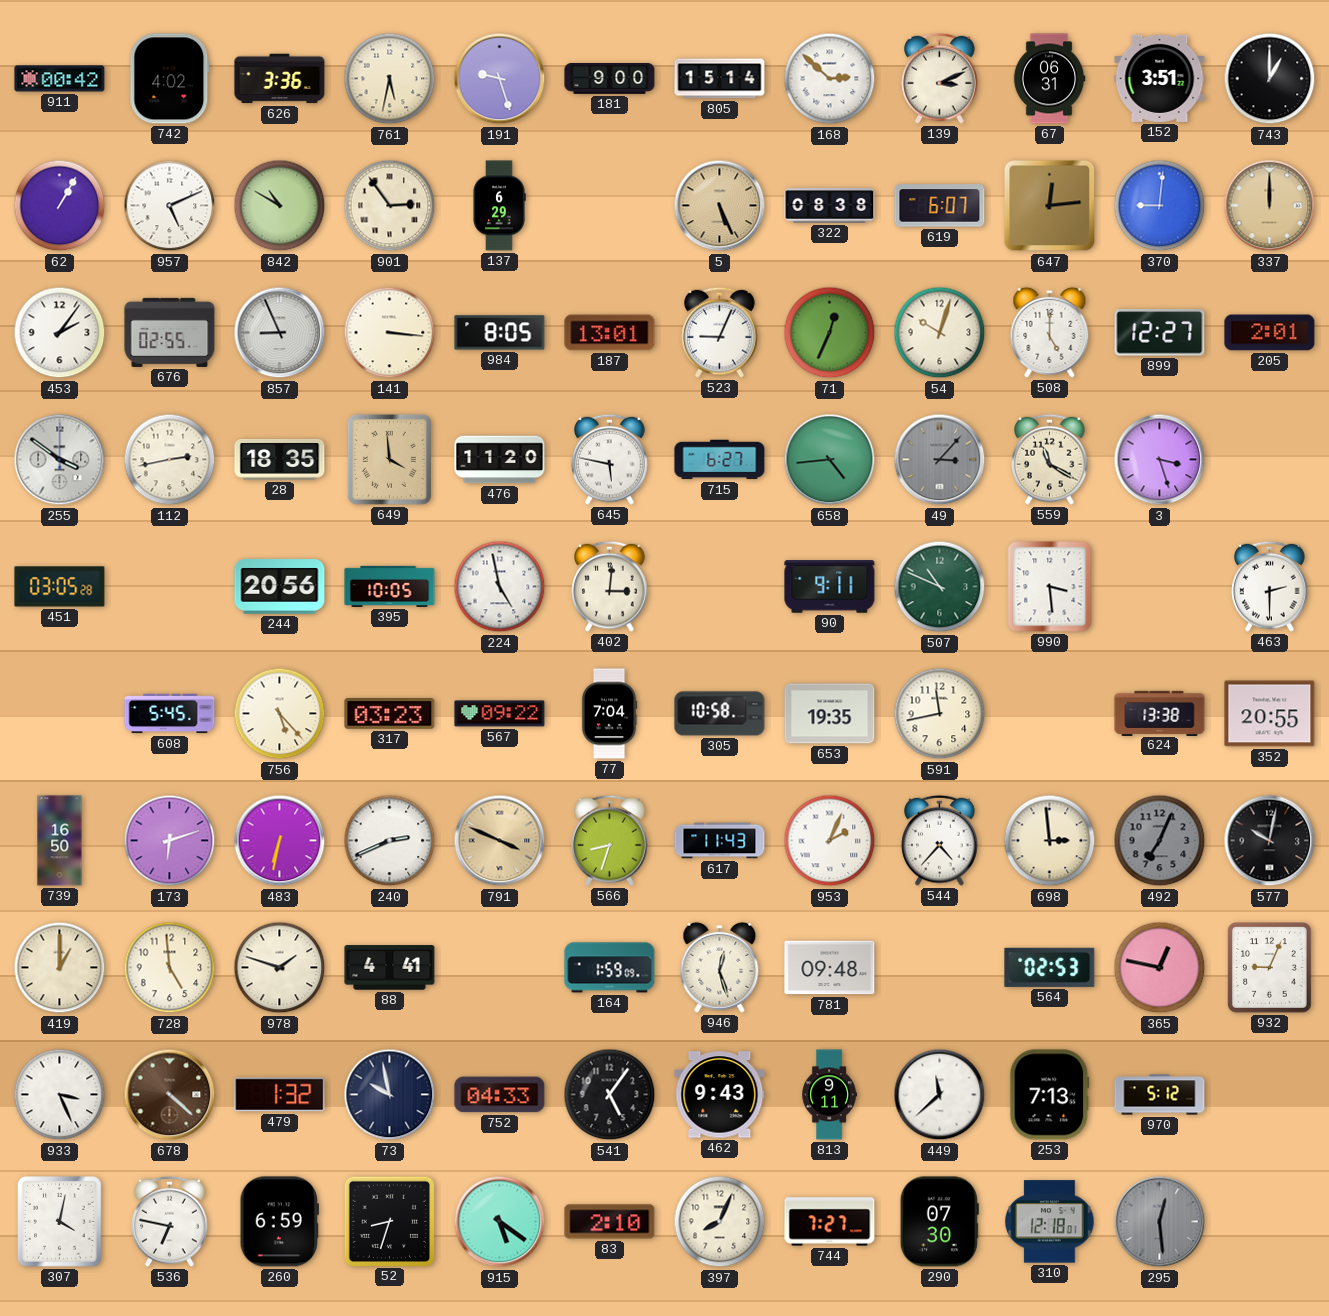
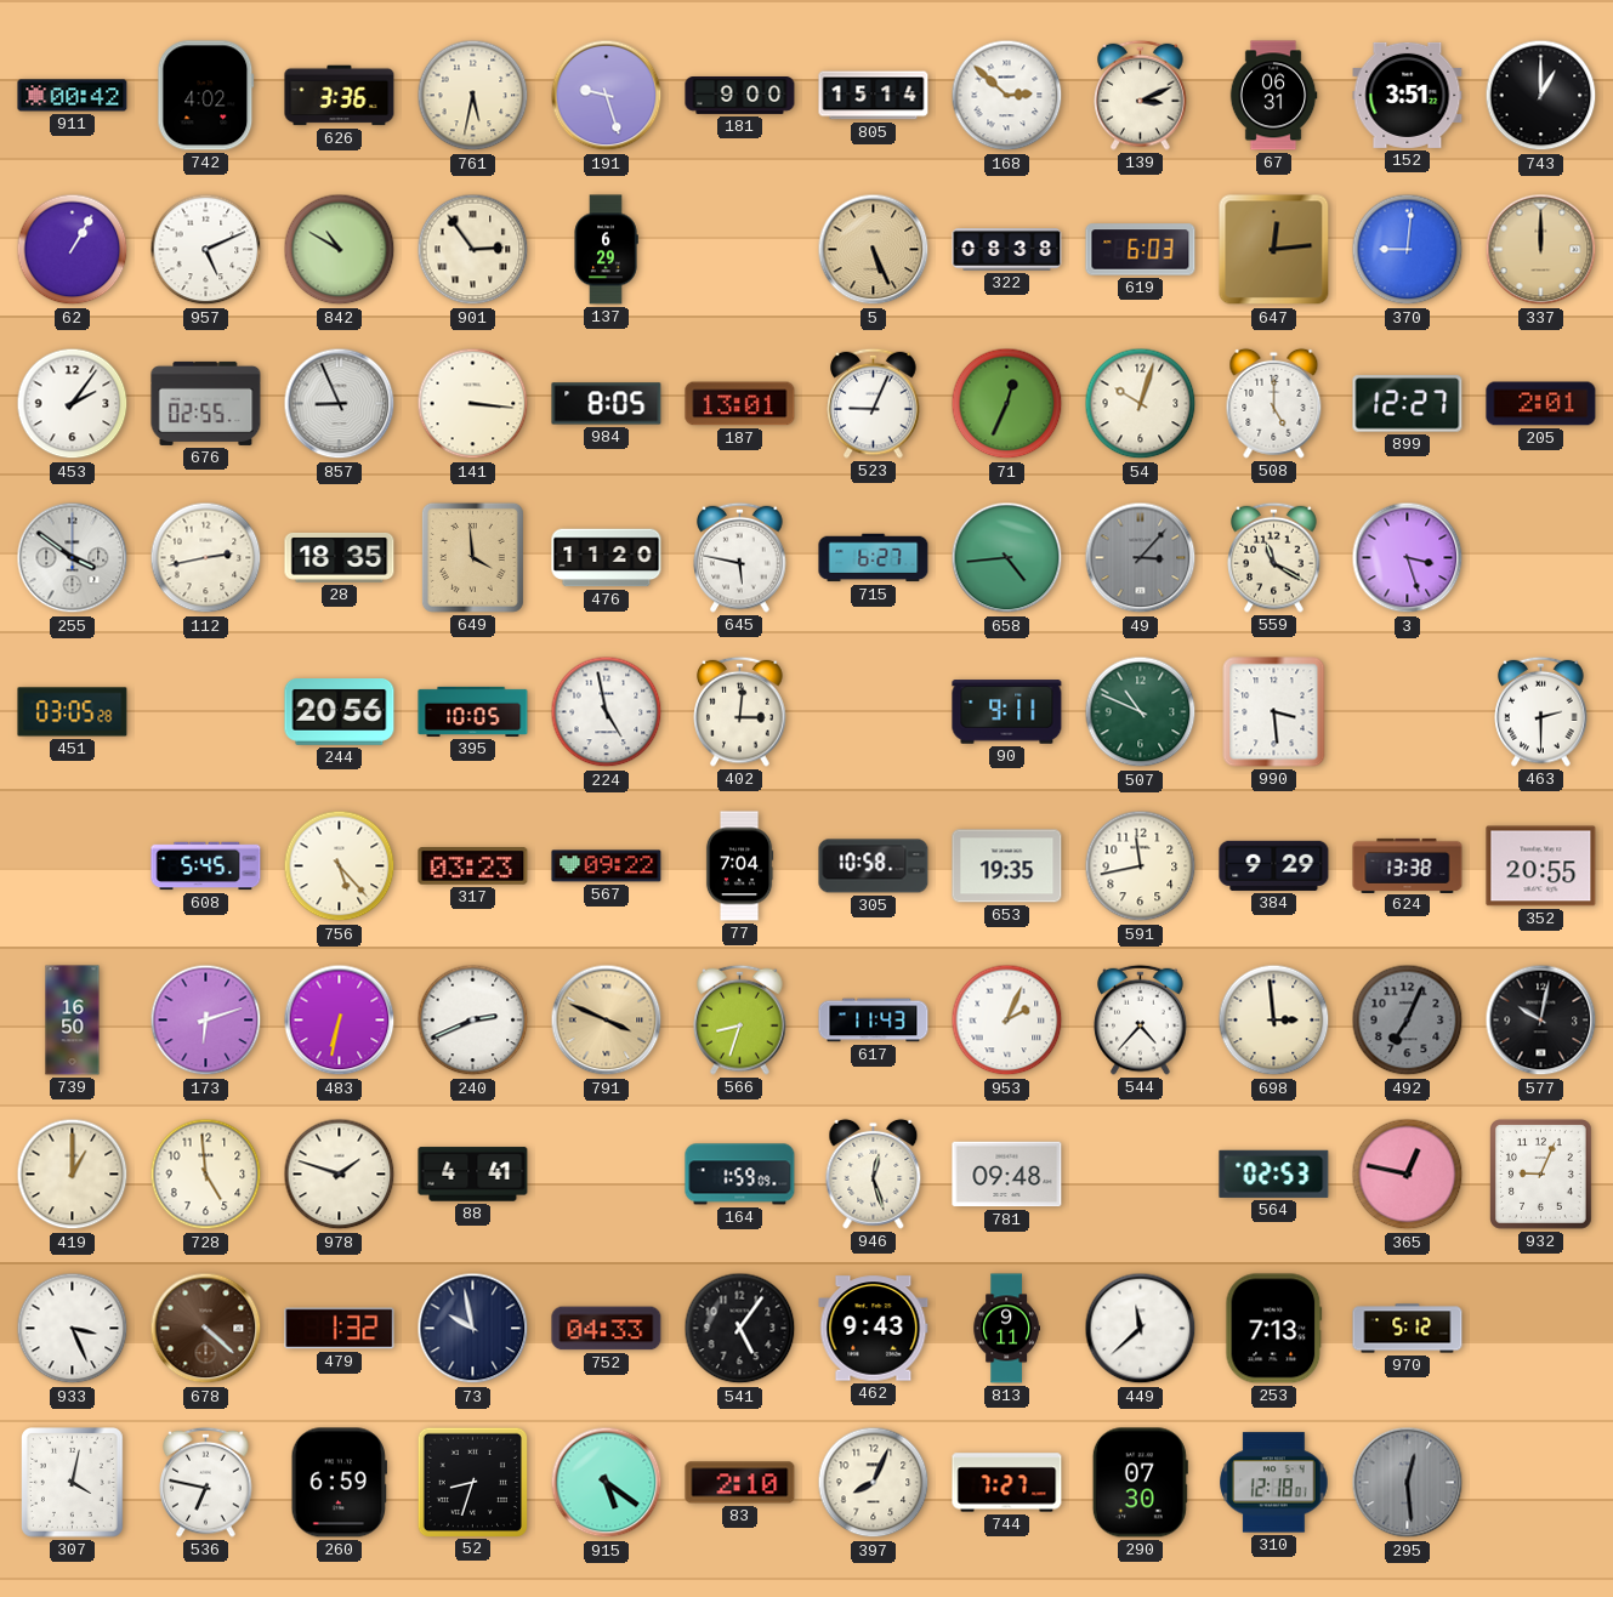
619: 6:07 -> 6:03 (1141, 250)
384: none -> 9:29 (1274, 865)
